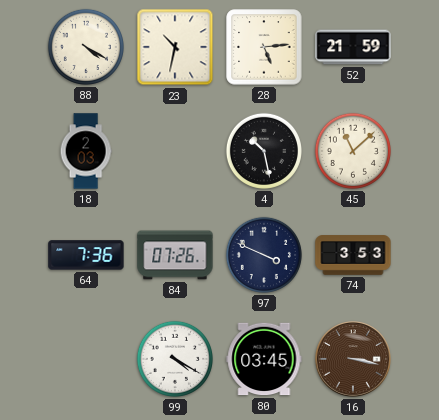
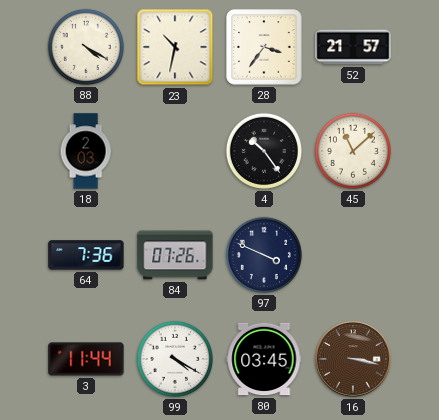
28: 5:14 -> 3:36 (264, 47)
52: 21:59 -> 21:57 (353, 47)
4: 10:28 -> 10:24 (264, 151)
74: 3:53 -> none (353, 255)
3: none -> 11:44 (86, 359)
